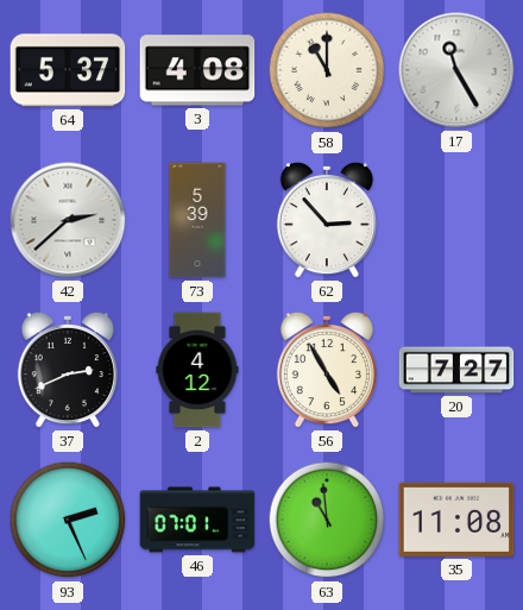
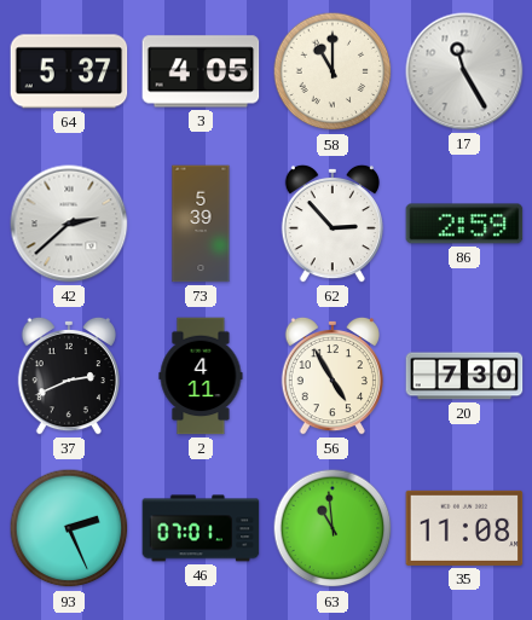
3: 4:08 -> 4:05 (201, 71)
86: none -> 2:59 (464, 224)
2: 4:12 -> 4:11 (201, 376)
20: 7:27 -> 7:30 (464, 376)
